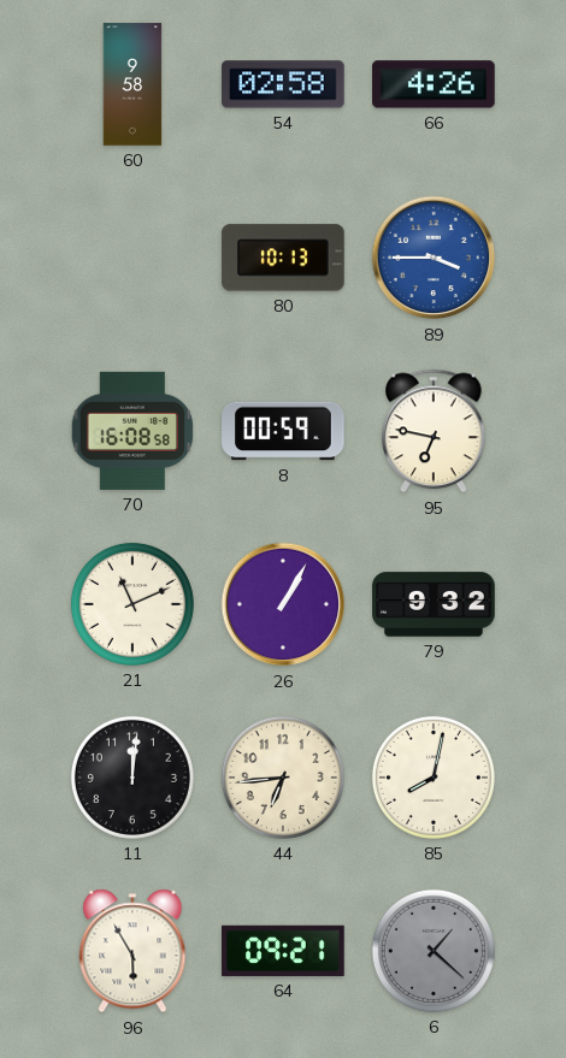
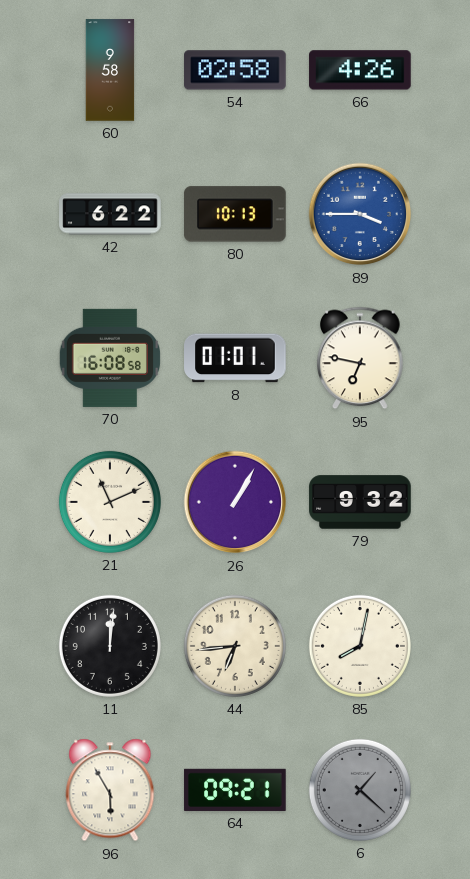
42: none -> 6:22 (110, 214)
8: 00:59 -> 01:01 (235, 358)
